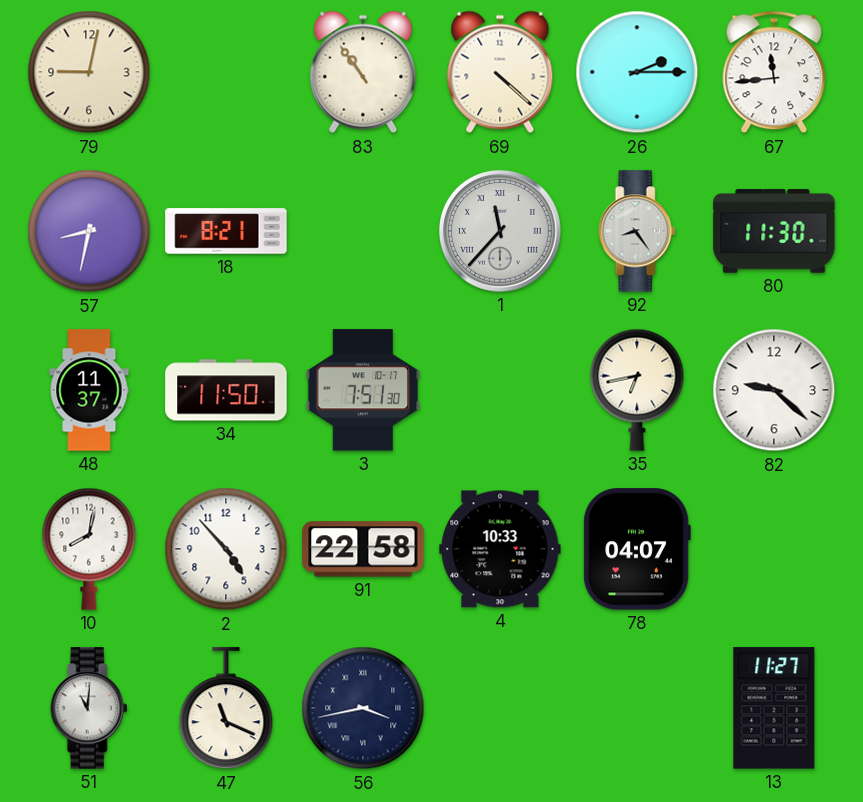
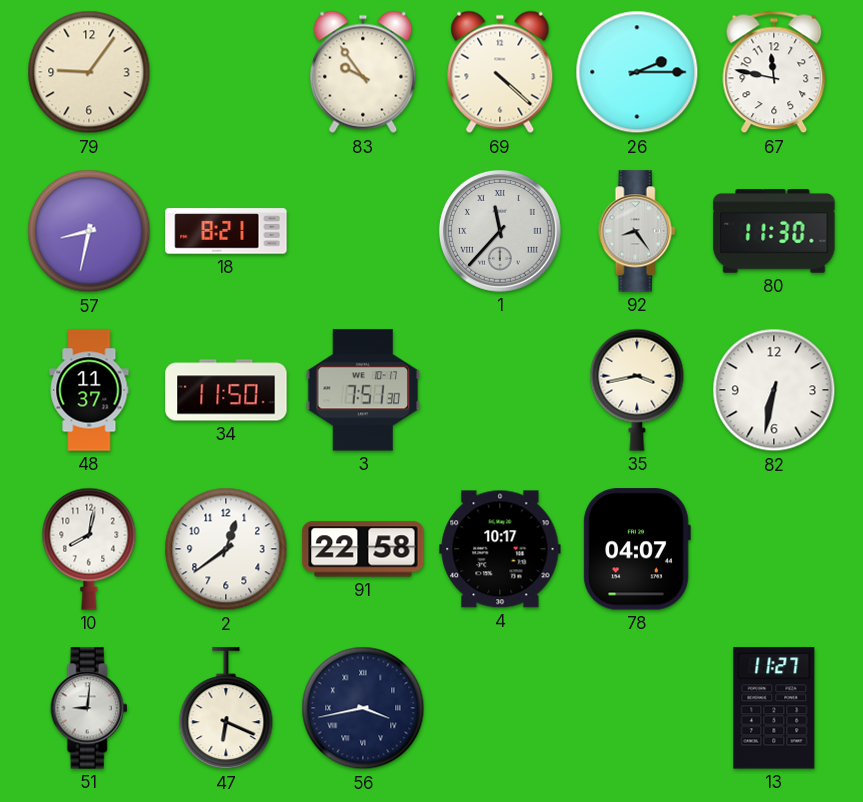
79: 9:02 -> 9:06 (89, 72)
83: 10:54 -> 9:54 (363, 72)
67: 11:44 -> 11:47 (774, 72)
35: 6:43 -> 3:43 (637, 390)
82: 9:22 -> 6:32 (774, 390)
2: 4:53 -> 12:39 (226, 549)
4: 10:33 -> 10:17 (500, 549)
51: 11:01 -> 9:01 (89, 708)
47: 11:19 -> 6:19 (226, 709)
